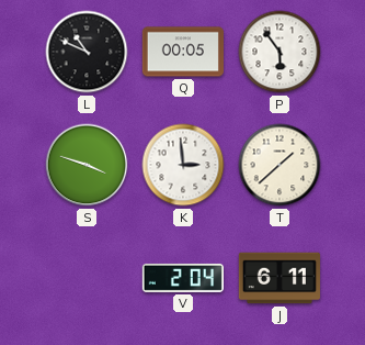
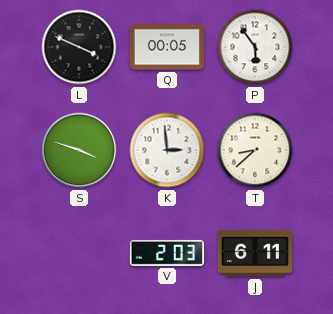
L: 10:49 -> 3:49 (79, 47)
T: 1:38 -> 8:38 (255, 150)
V: 2:04 -> 2:03 (167, 253)
